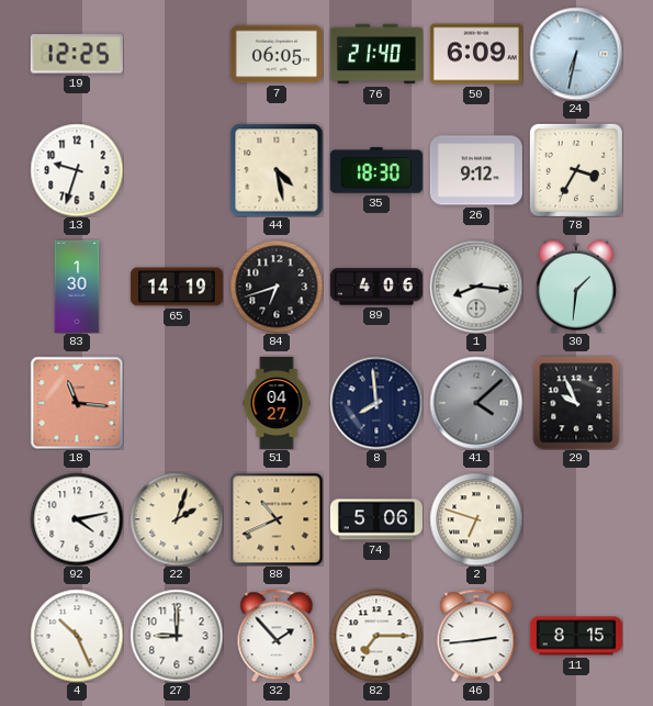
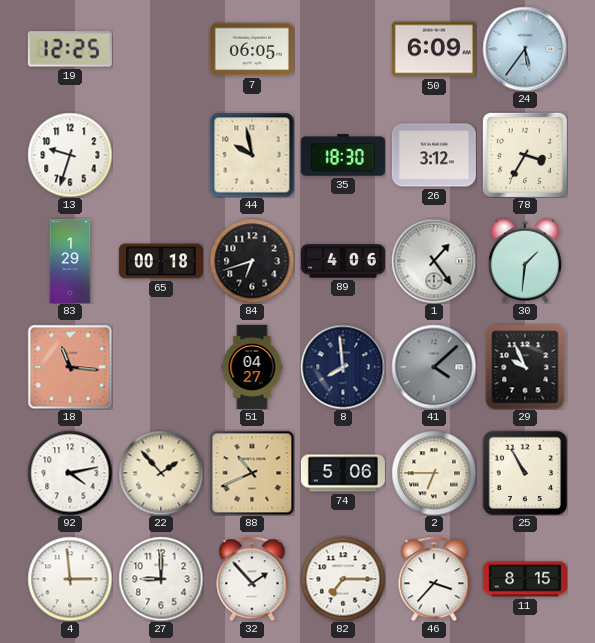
76: 21:40 -> none (376, 54)
24: 6:32 -> 5:36 (525, 49)
44: 4:28 -> 9:58 (252, 155)
26: 9:12 -> 3:12 (434, 155)
83: 1:30 -> 1:29 (70, 261)
65: 14:19 -> 00:18 (161, 261)
1: 8:16 -> 1:24 (434, 261)
22: 2:03 -> 1:53 (161, 473)
2: 6:48 -> 6:45 (434, 473)
25: none -> 10:55 (524, 472)
4: 10:26 -> 2:59 (70, 579)
46: 2:44 -> 3:37 (434, 579)
